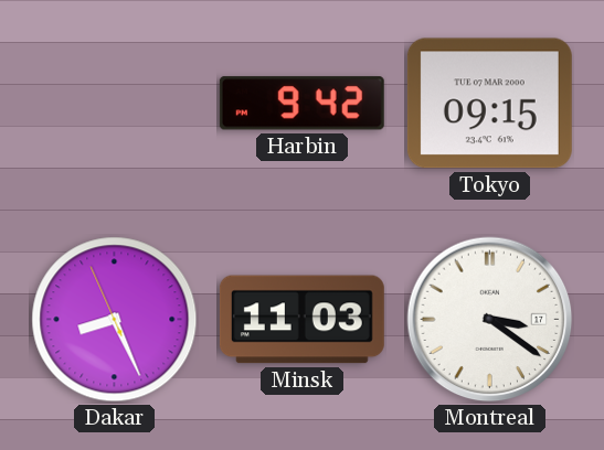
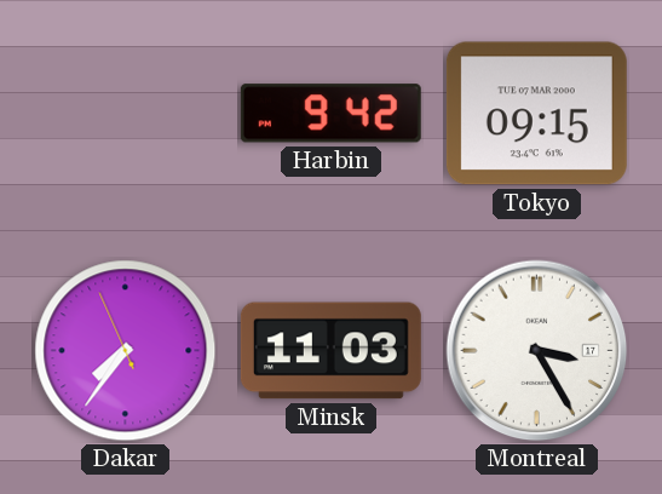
Dakar: 8:25 -> 7:35 (126, 351)
Montreal: 3:21 -> 3:25 (537, 351)
